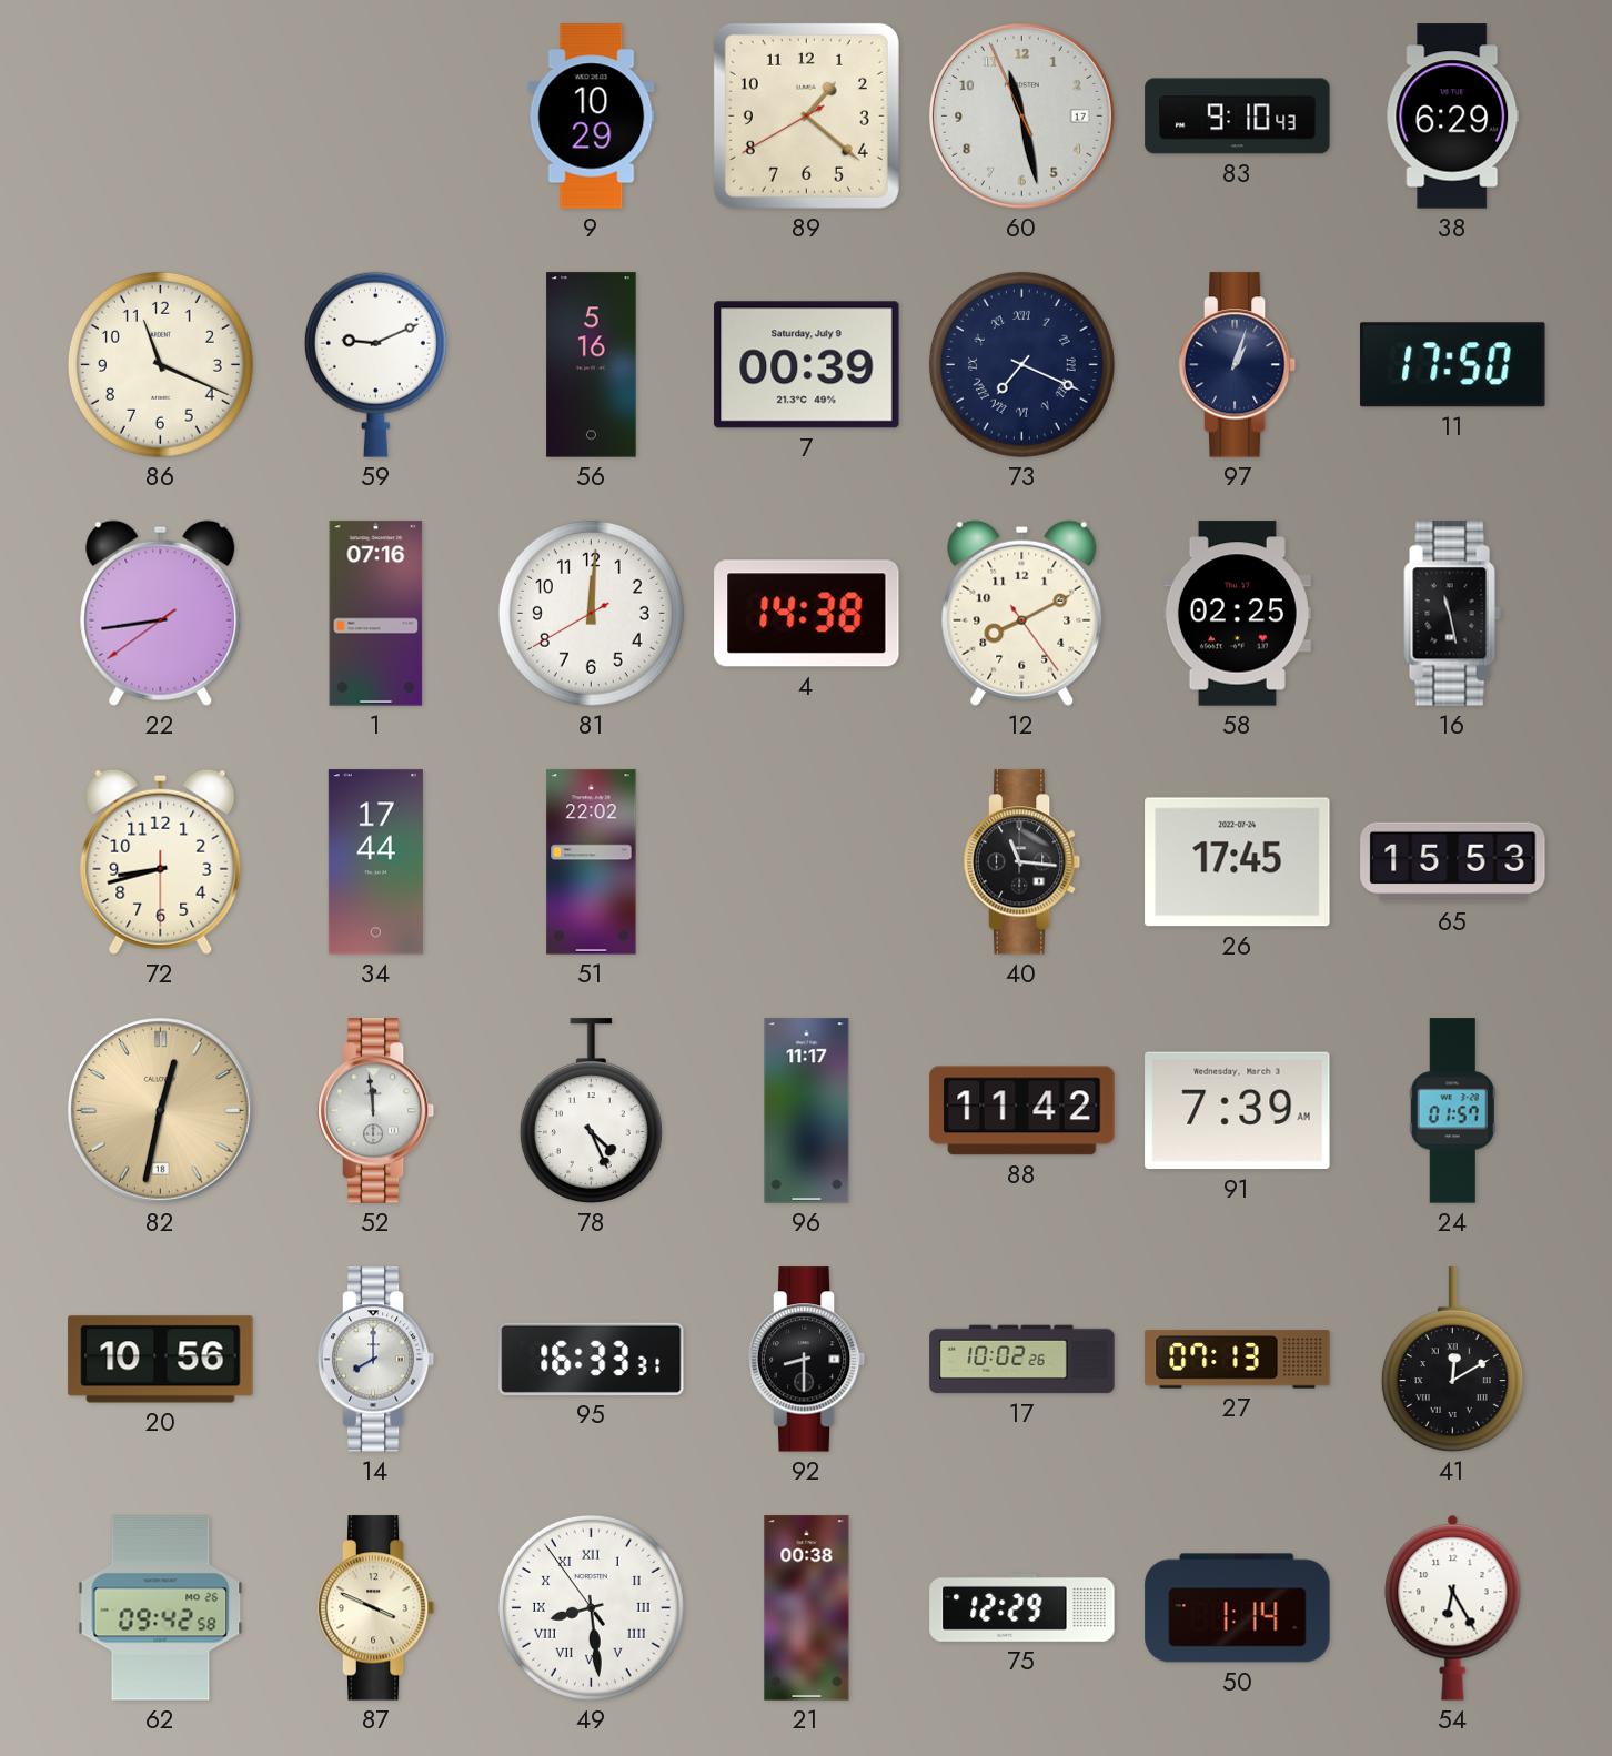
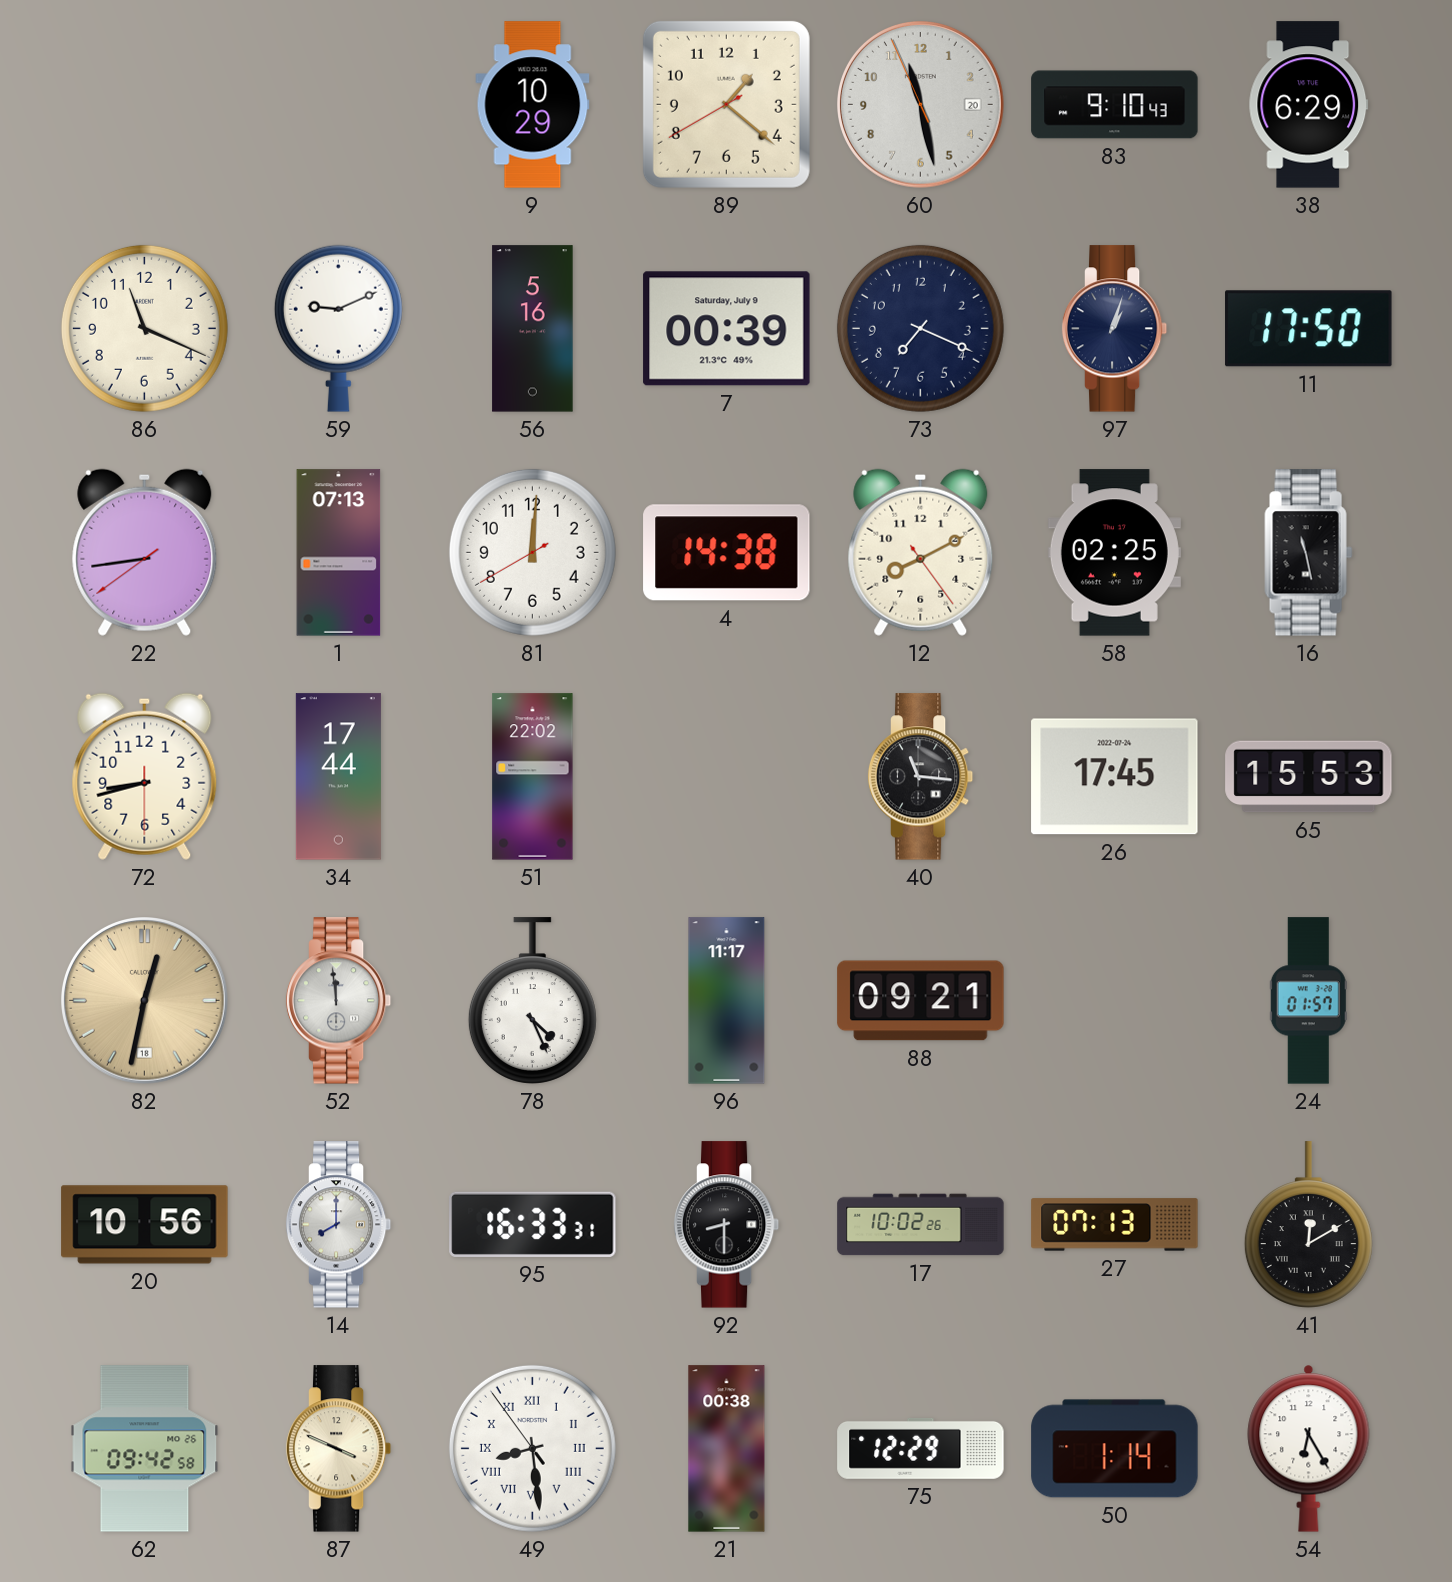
60 date: 17 -> 20 (921, 105)
73 numerals: Roman -> Arabic (920, 328)
1: 07:16 -> 07:13 (339, 553)
88: 11:42 -> 09:21 (921, 1001)
91: 7:39 -> none (1238, 1111)
